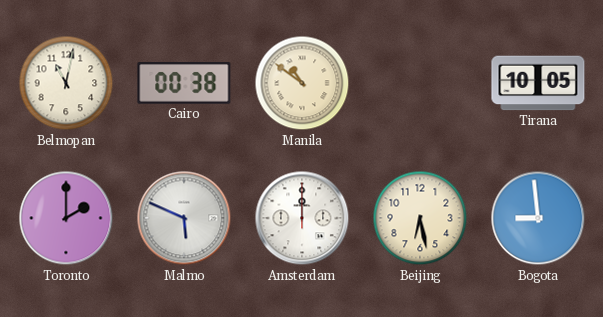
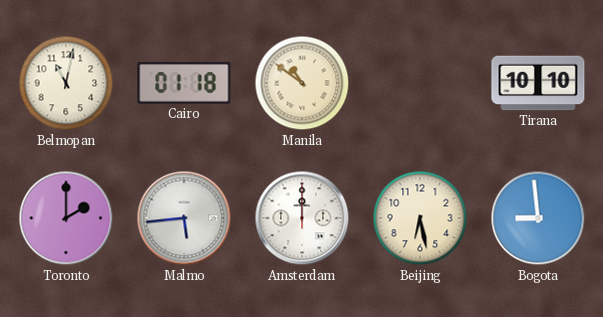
Cairo: 00:38 -> 01:18 (184, 83)
Tirana: 10:05 -> 10:10 (538, 83)
Malmo: 5:49 -> 5:44 (184, 218)
